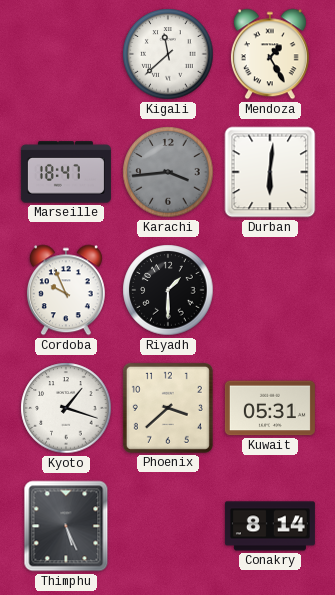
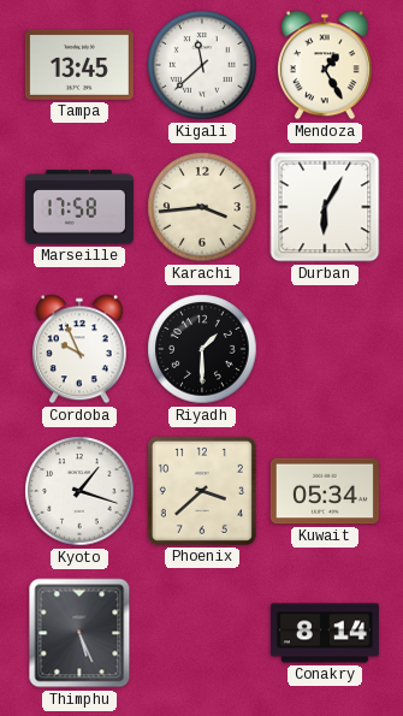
Tampa: none -> 13:45 (79, 65)
Marseille: 18:47 -> 17:58 (79, 207)
Karachi dial: grey -> cream (202, 207)
Durban: 6:01 -> 6:05 (325, 207)
Kuwait: 05:31 -> 05:34 (325, 491)
